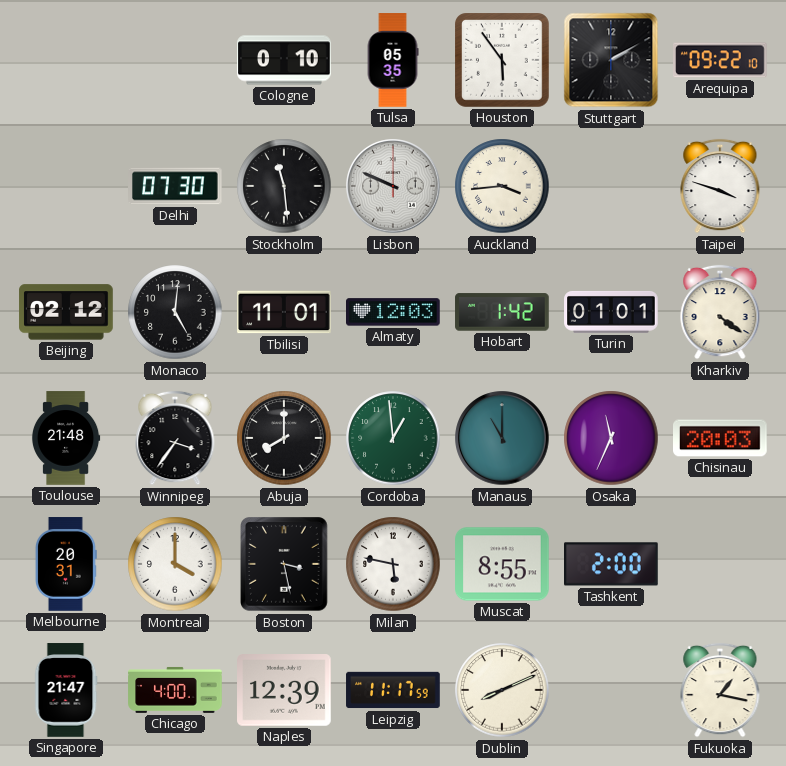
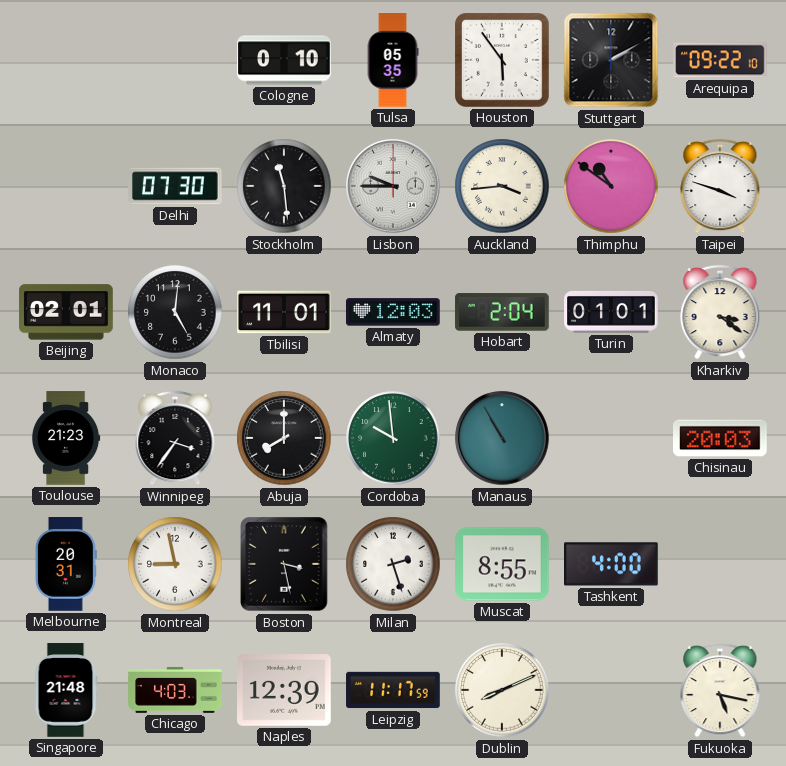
Lisbon: 9:49 -> 9:45 (393, 186)
Thimphu: none -> 10:51 (611, 186)
Beijing: 02:12 -> 02:01 (66, 312)
Hobart: 1:42 -> 2:04 (502, 312)
Kharkiv: 4:21 -> 3:21 (720, 312)
Toulouse: 21:48 -> 21:23 (66, 438)
Cordoba: 12:59 -> 9:59 (393, 438)
Manaus: 11:00 -> 10:55 (502, 438)
Osaka: 11:34 -> none (611, 438)
Montreal: 4:00 -> 8:58 (175, 564)
Milan: 5:47 -> 2:27 (393, 564)
Tashkent: 2:00 -> 4:00 (612, 564)
Singapore: 21:47 -> 21:48 (66, 690)
Chicago: 4:00 -> 4:03 (175, 690)
Fukuoka: 1:17 -> 5:17 (720, 690)
